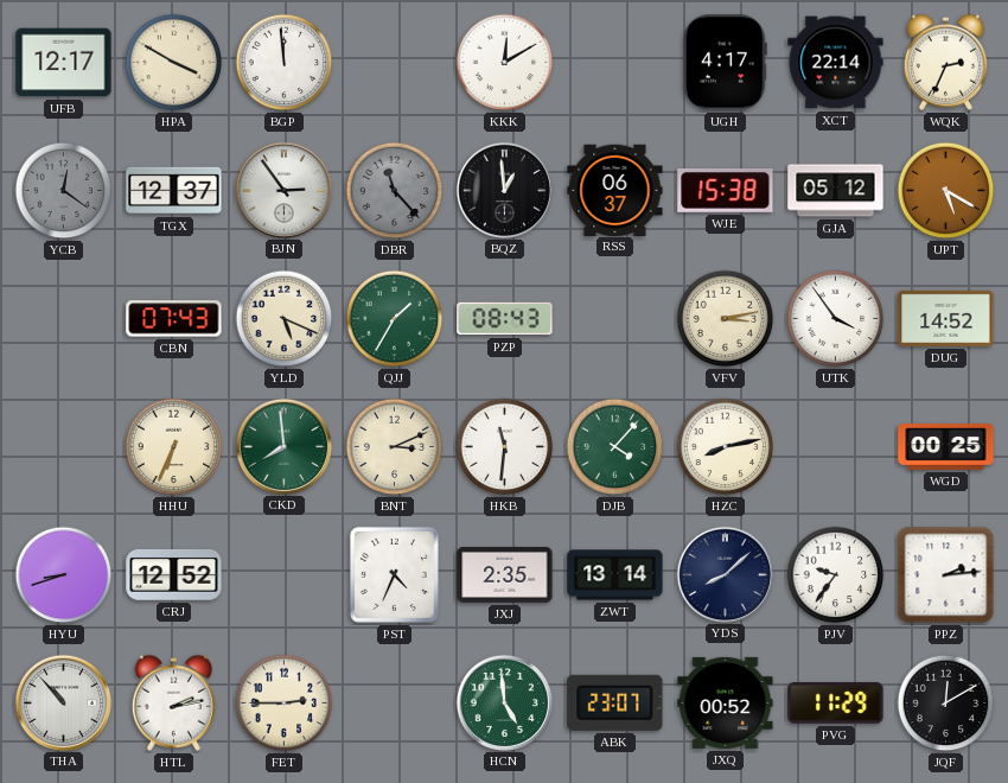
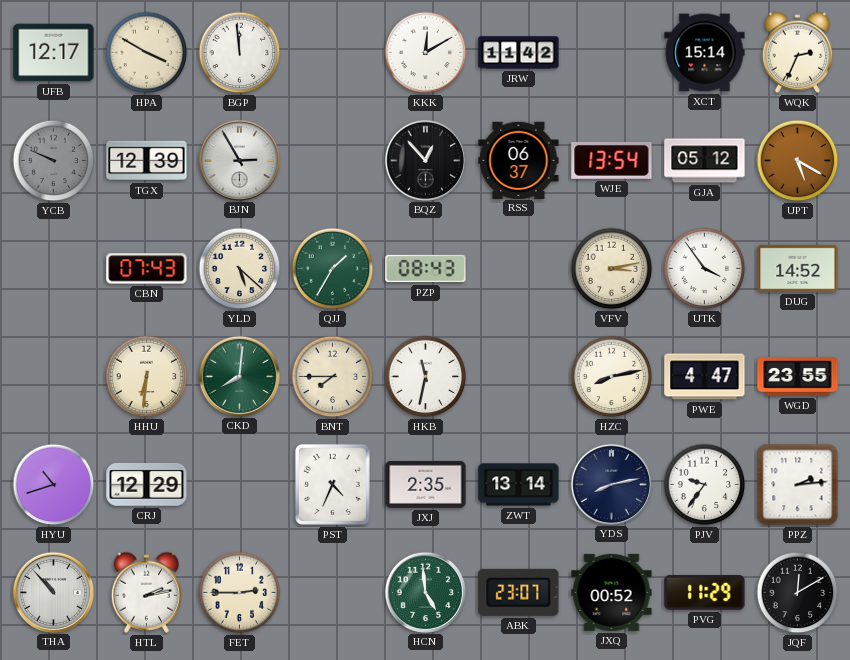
JRW: none -> 11:42 (519, 53)
UGH: 4:17 -> none (725, 63)
XCT: 22:14 -> 15:14 (705, 53)
YCB: 12:21 -> 9:49 (54, 161)
TGX: 12:37 -> 12:39 (147, 161)
BJN: 2:54 -> 2:55 (239, 160)
DBR: 11:23 -> none (395, 191)
BQZ: 12:59 -> 12:53 (425, 160)
WJE: 15:38 -> 13:54 (612, 160)
YLD: 5:19 -> 5:22 (240, 269)
HHU: 6:34 -> 6:31 (147, 377)
CKD: 7:59 -> 8:01 (239, 376)
BNT: 3:11 -> 7:45 (333, 377)
HKB: 11:31 -> 11:32 (426, 377)
DJB: 4:07 -> none (615, 447)
PWE: none -> 4:47 (705, 377)
WGD: 00:25 -> 23:55 (798, 377)
HYU: 8:42 -> 10:42 (54, 485)
CRJ: 12:52 -> 12:29 (147, 484)
YDS: 8:08 -> 8:13 (611, 484)
